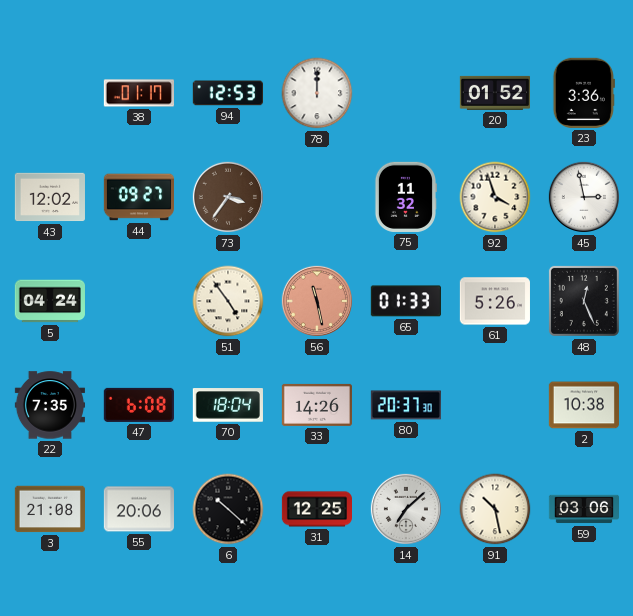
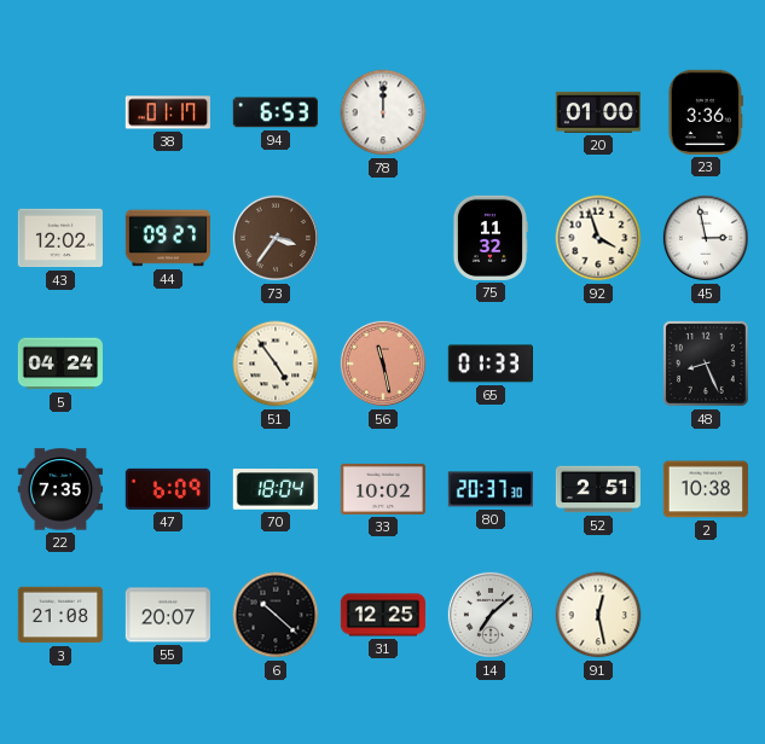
94: 12:53 -> 6:53 (276, 112)
20: 01:52 -> 01:00 (597, 112)
61: 5:26 -> none (495, 301)
48: 12:26 -> 8:26 (706, 364)
47: 6:08 -> 6:09 (168, 489)
33: 14:26 -> 10:02 (382, 489)
52: none -> 2:51 (597, 489)
55: 20:06 -> 20:07 (168, 615)
91: 10:28 -> 12:28 (598, 615)
59: 03:06 -> none (583, 509)
